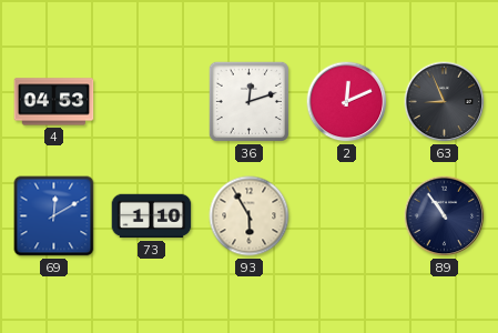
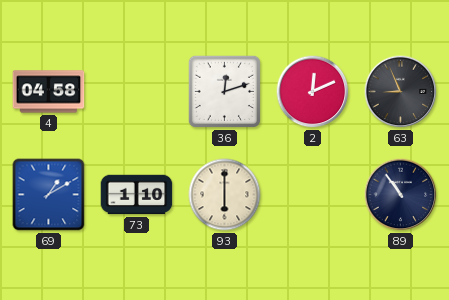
4: 04:53 -> 04:58 (49, 92)
69: 12:10 -> 1:10 (49, 195)
93: 5:55 -> 6:00 (225, 195)
